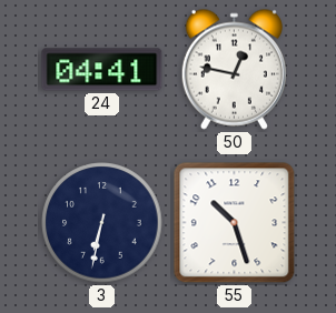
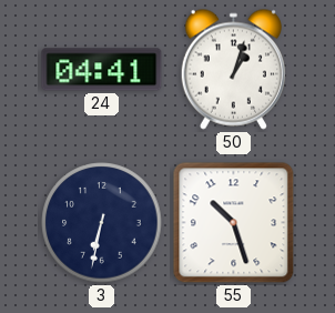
50: 12:47 -> 1:03 (233, 69)
